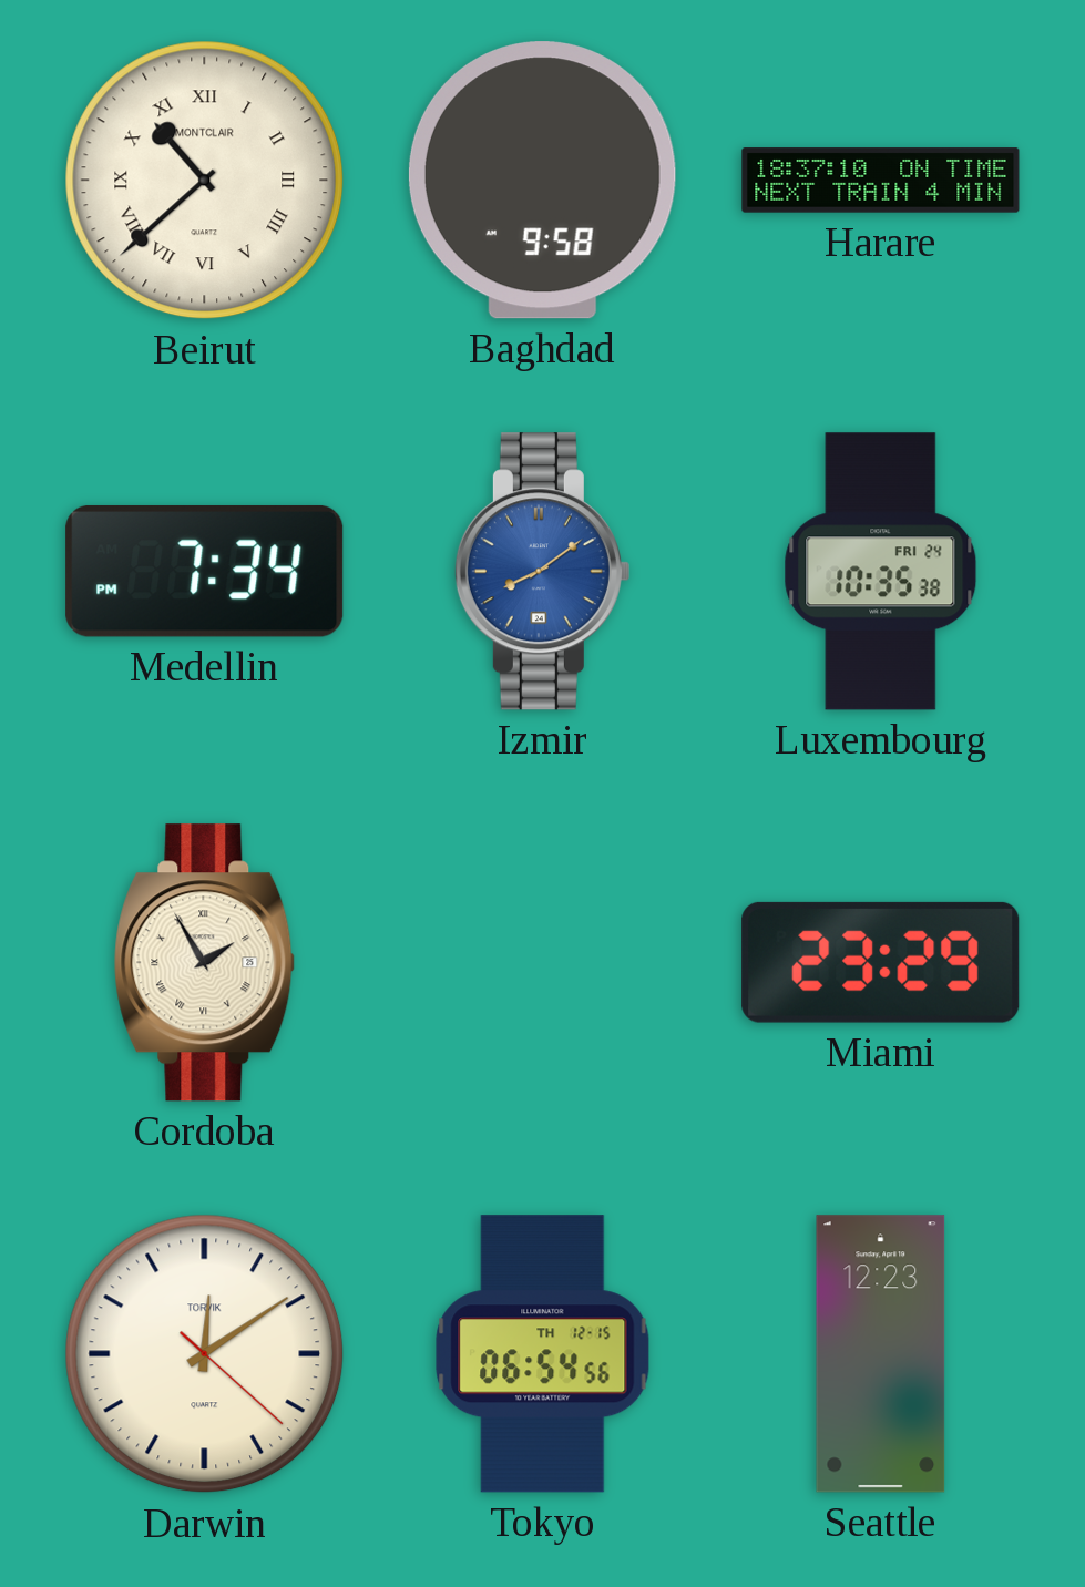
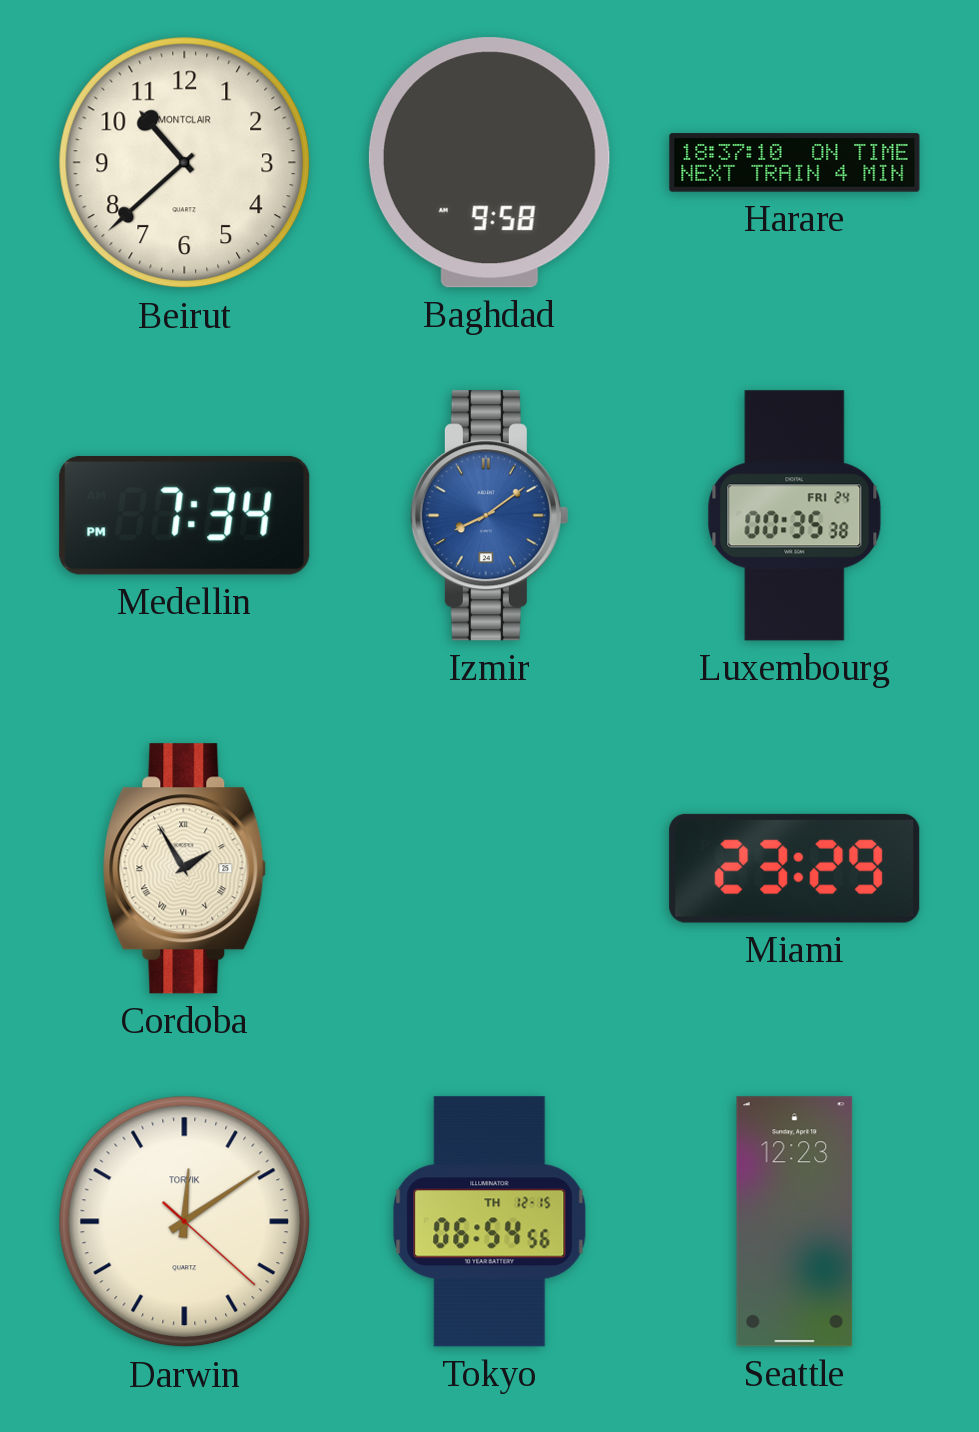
Beirut numerals: Roman -> Arabic (185, 163)
Luxembourg: 10:35 -> 00:35 (795, 516)
